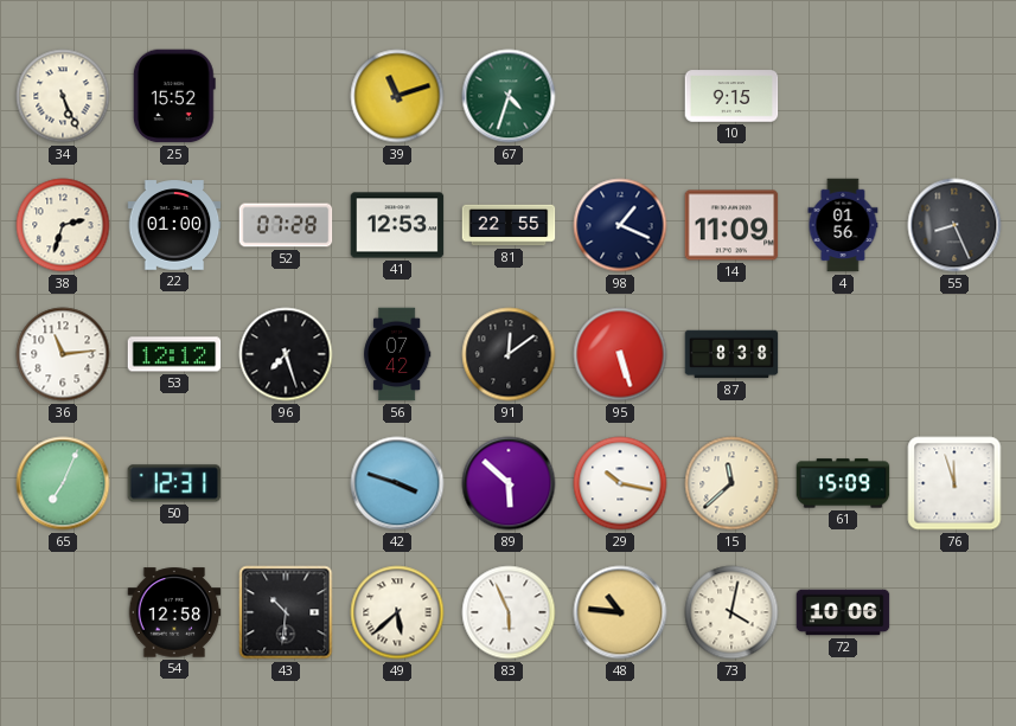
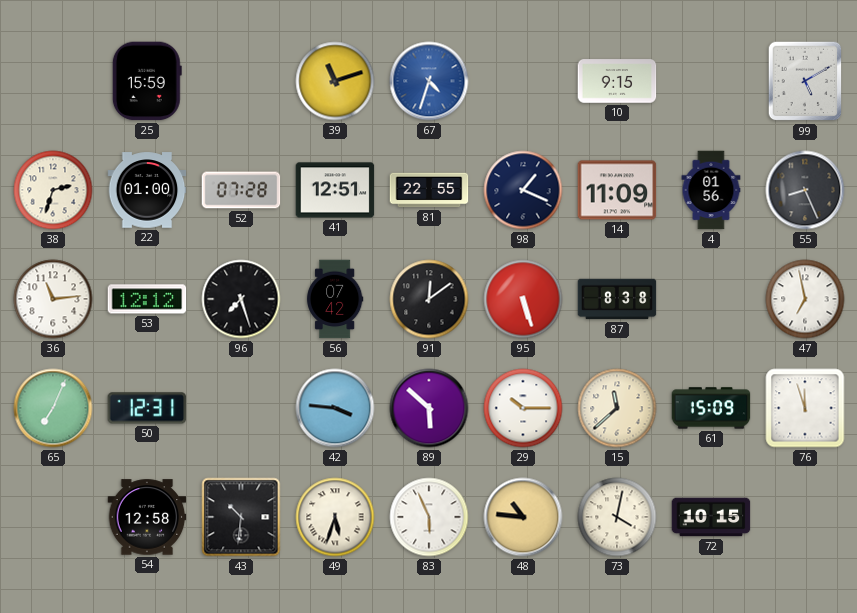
34: 5:26 -> none (63, 96)
25: 15:52 -> 15:59 (147, 81)
67 dial: green -> blue (429, 81)
99: none -> 5:10 (805, 81)
41: 12:53 -> 12:51 (335, 190)
47: none -> 6:58 (805, 299)
42: 3:48 -> 3:46 (335, 408)
29: 10:17 -> 10:15 (523, 408)
49: 5:38 -> 5:33 (335, 517)
72: 10:06 -> 10:15 (711, 517)
